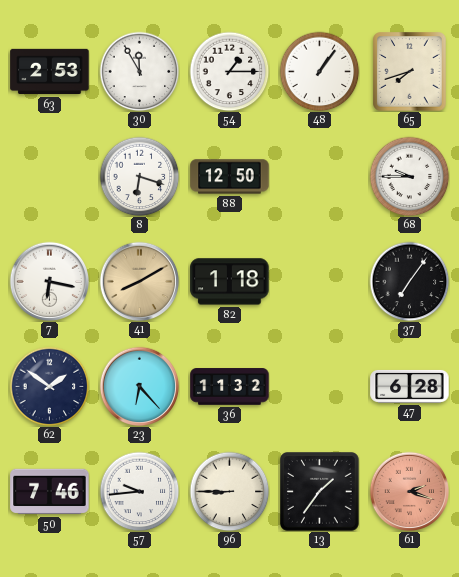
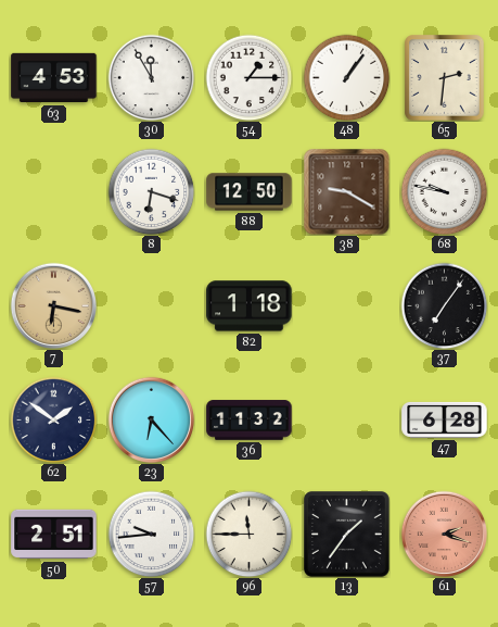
63: 2:53 -> 4:53 (54, 78)
65: 7:42 -> 2:31 (445, 78)
38: none -> 9:20 (346, 191)
68: 9:45 -> 9:47 (444, 191)
7 dial: white -> champagne (53, 305)
41: 8:10 -> none (139, 281)
50: 7:46 -> 2:51 (54, 535)
96: 8:45 -> 11:45 (248, 534)
